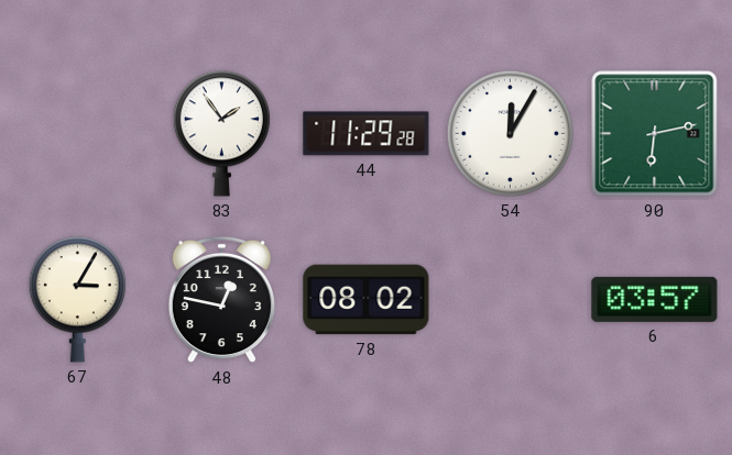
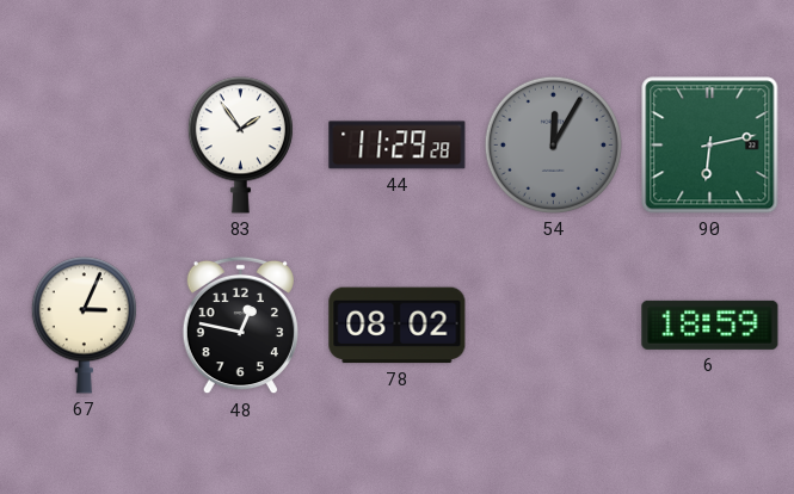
54 dial: white -> grey (553, 144)
67: 3:05 -> 3:04 (84, 326)
6: 03:57 -> 18:59 (710, 325)
